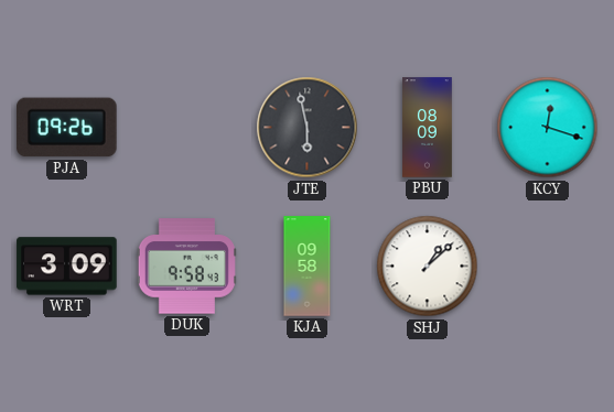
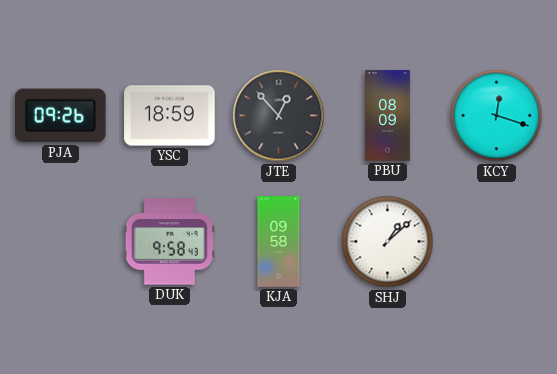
YSC: none -> 18:59 (170, 116)
JTE: 5:58 -> 12:53 (279, 116)
WRT: 3:09 -> none (67, 267)
